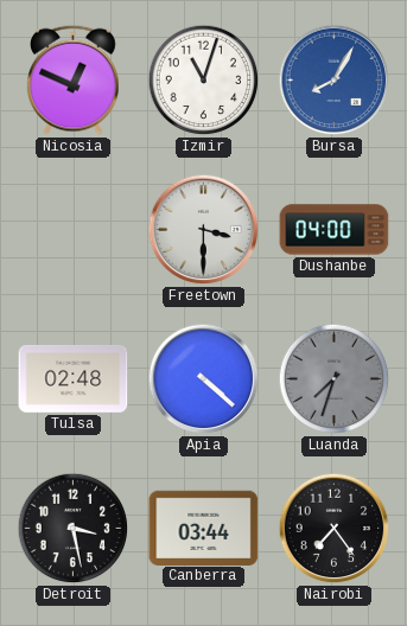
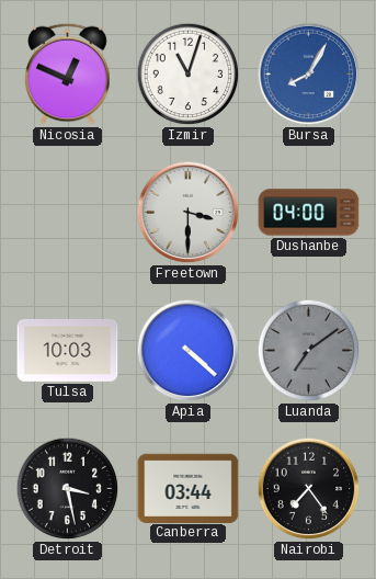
Tulsa: 02:48 -> 10:03 (68, 350)
Luanda: 7:33 -> 7:09 (309, 351)
